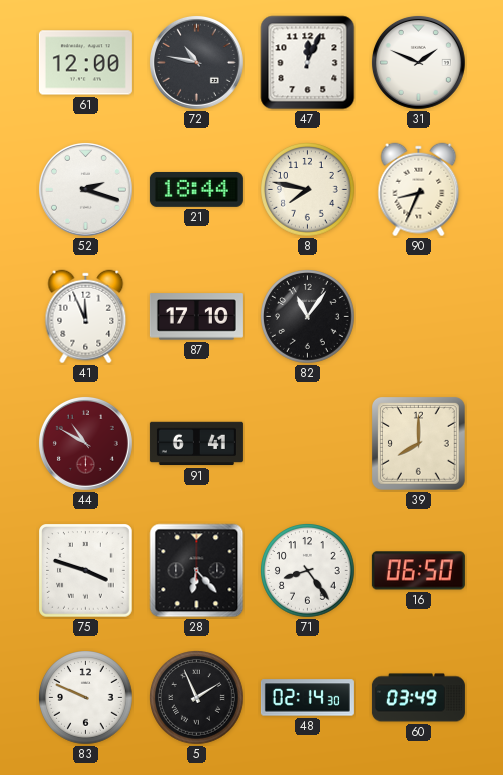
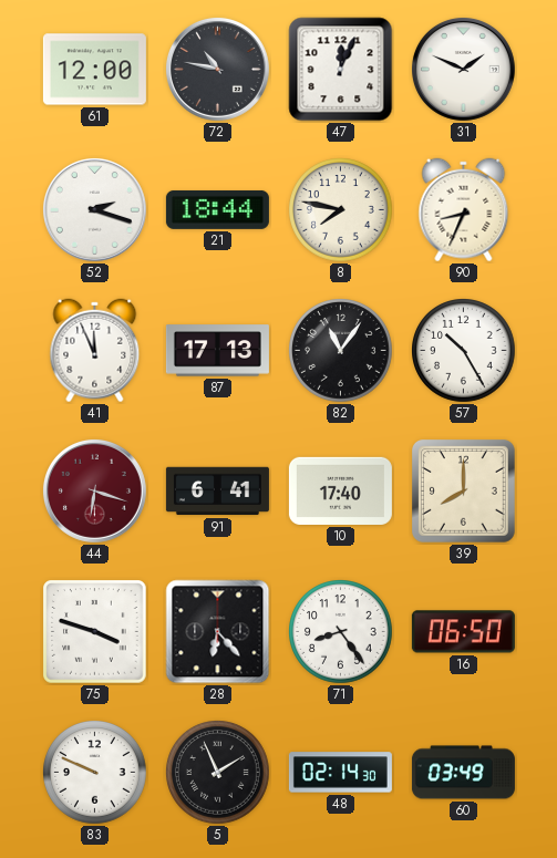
87: 17:10 -> 17:13 (217, 351)
57: none -> 10:25 (464, 351)
44: 10:50 -> 6:18 (94, 490)
10: none -> 17:40 (340, 490)
